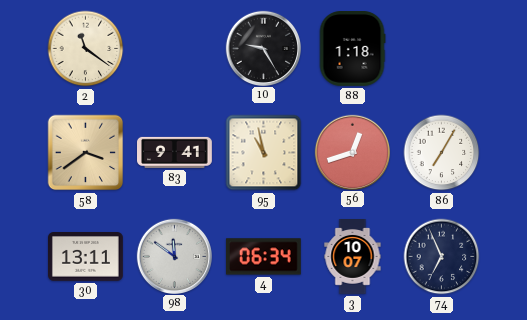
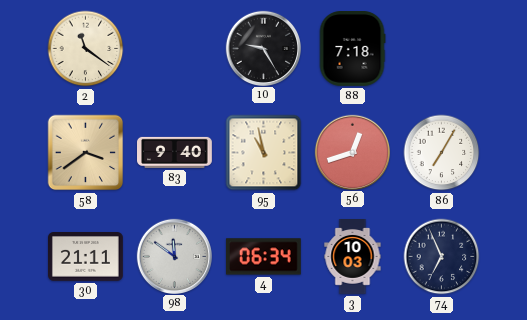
88: 1:18 -> 7:18 (352, 49)
83: 9:41 -> 9:40 (175, 152)
30: 13:11 -> 21:11 (86, 257)
3: 10:07 -> 10:03 (353, 257)
